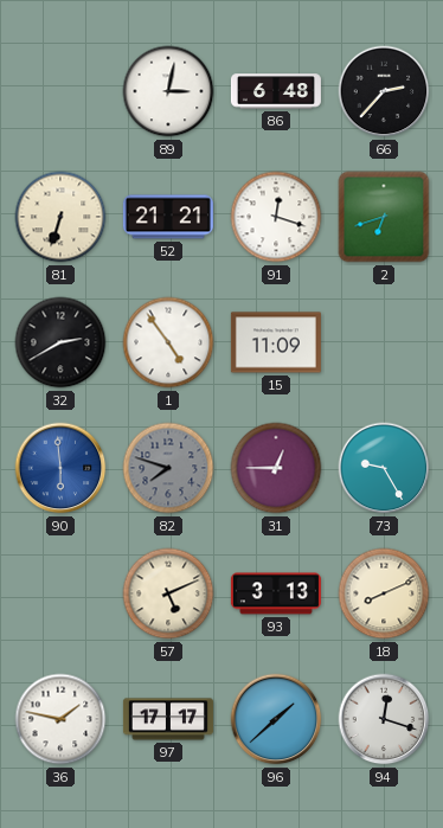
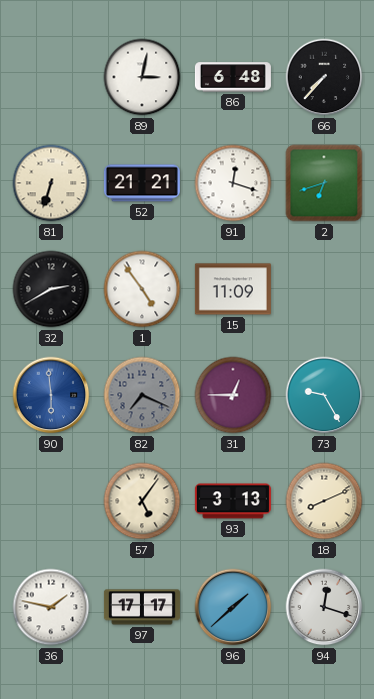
66: 2:37 -> 7:37 (324, 77)
82: 7:48 -> 7:19 (142, 395)
57: 5:11 -> 5:06 (142, 501)
